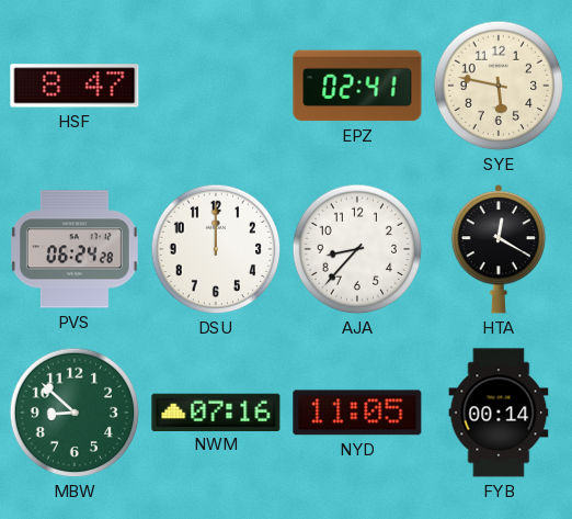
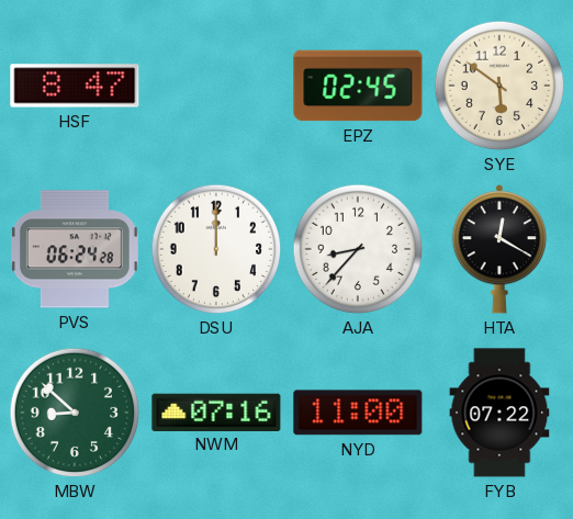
EPZ: 02:41 -> 02:45 (358, 86)
SYE: 5:47 -> 5:51 (499, 86)
NYD: 11:05 -> 11:00 (358, 413)
FYB: 00:14 -> 07:22 (499, 413)
